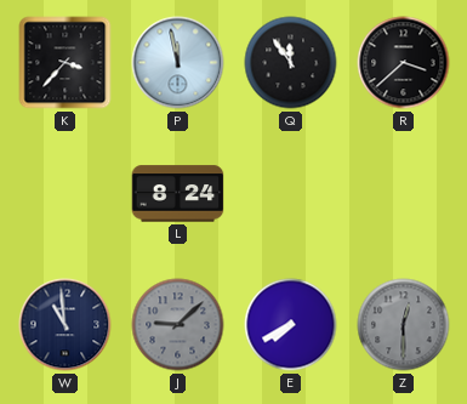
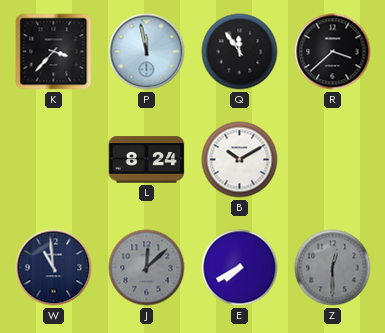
B: none -> 10:10 (240, 160)
J: 9:08 -> 12:08 (147, 268)
